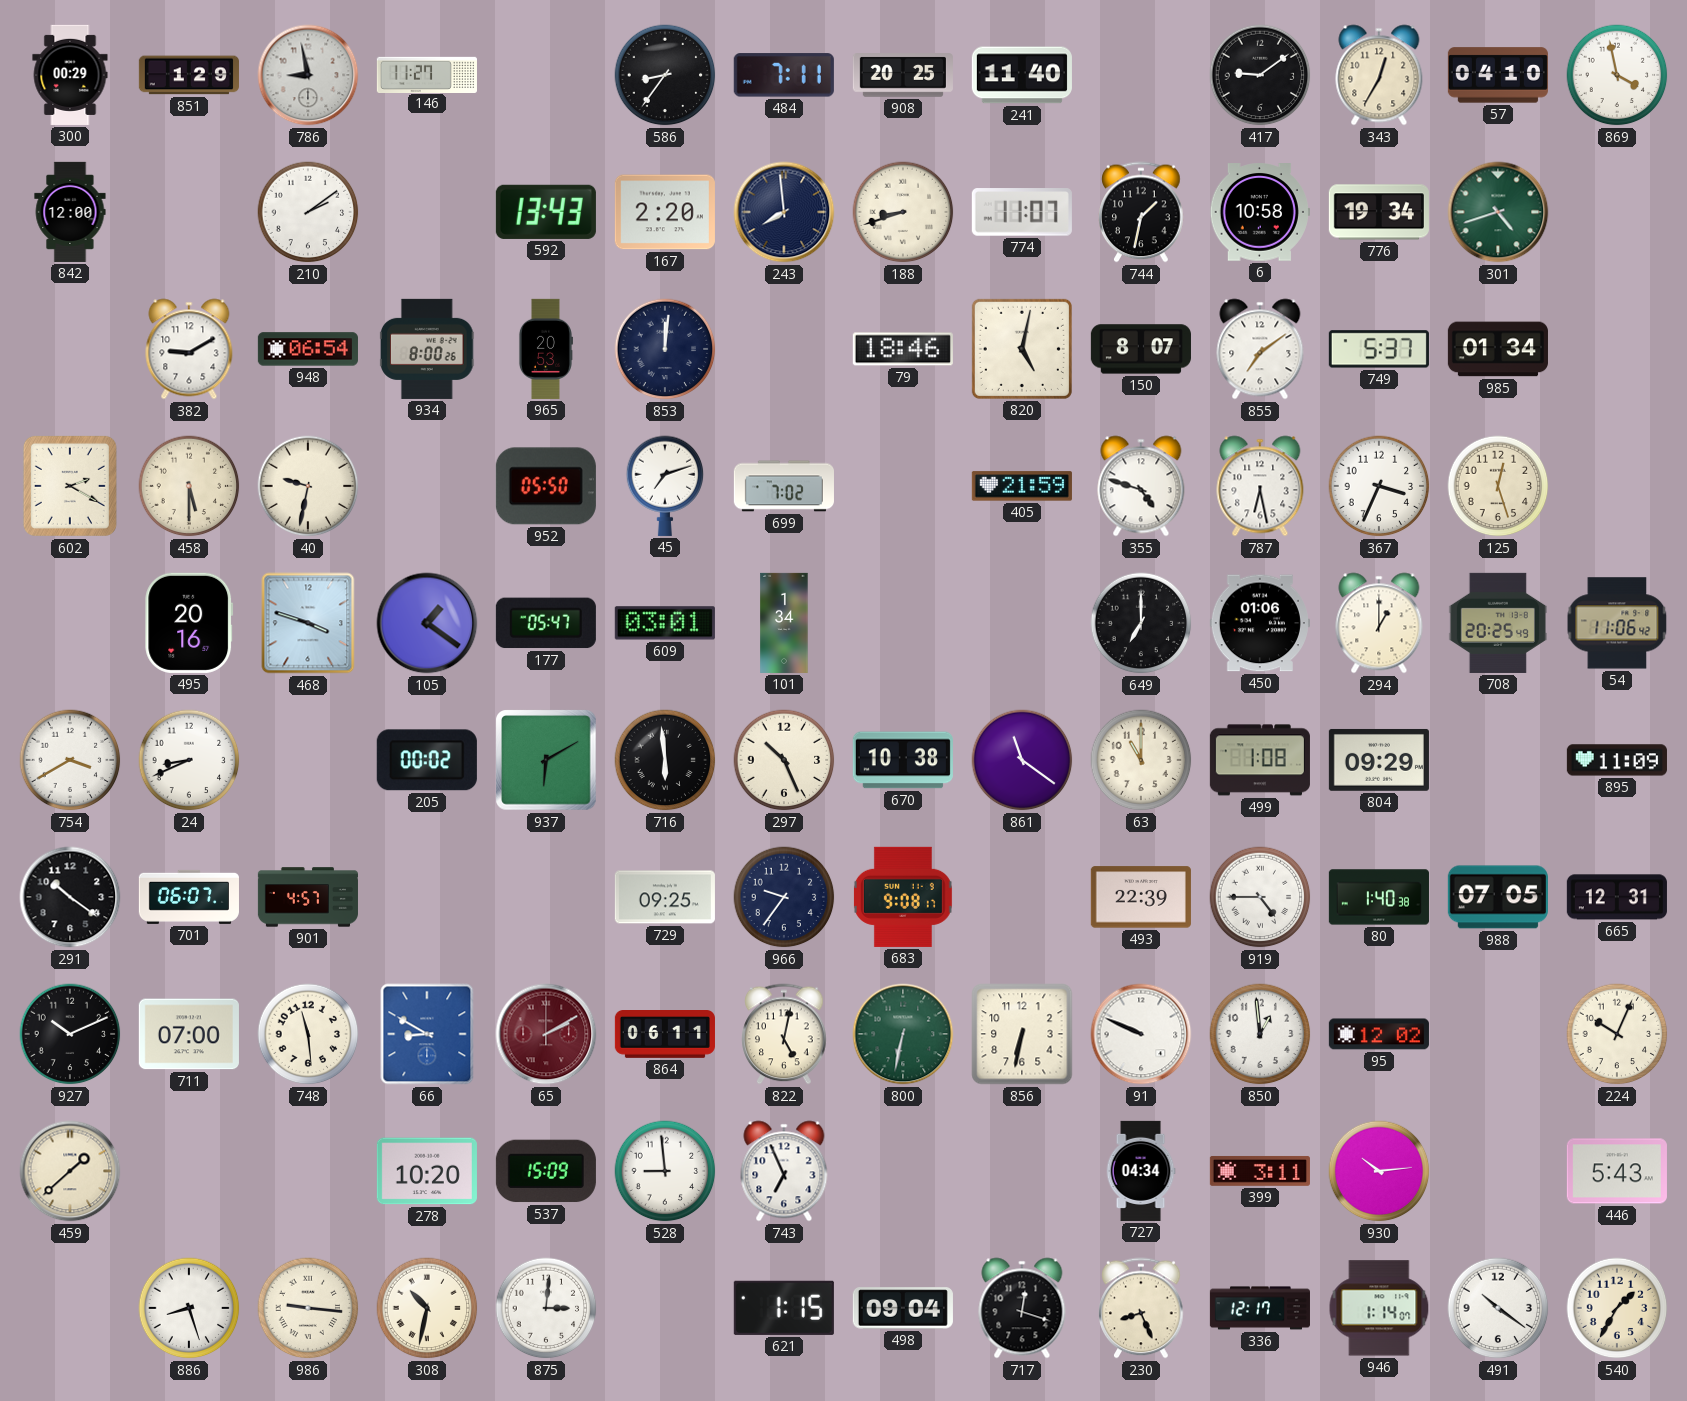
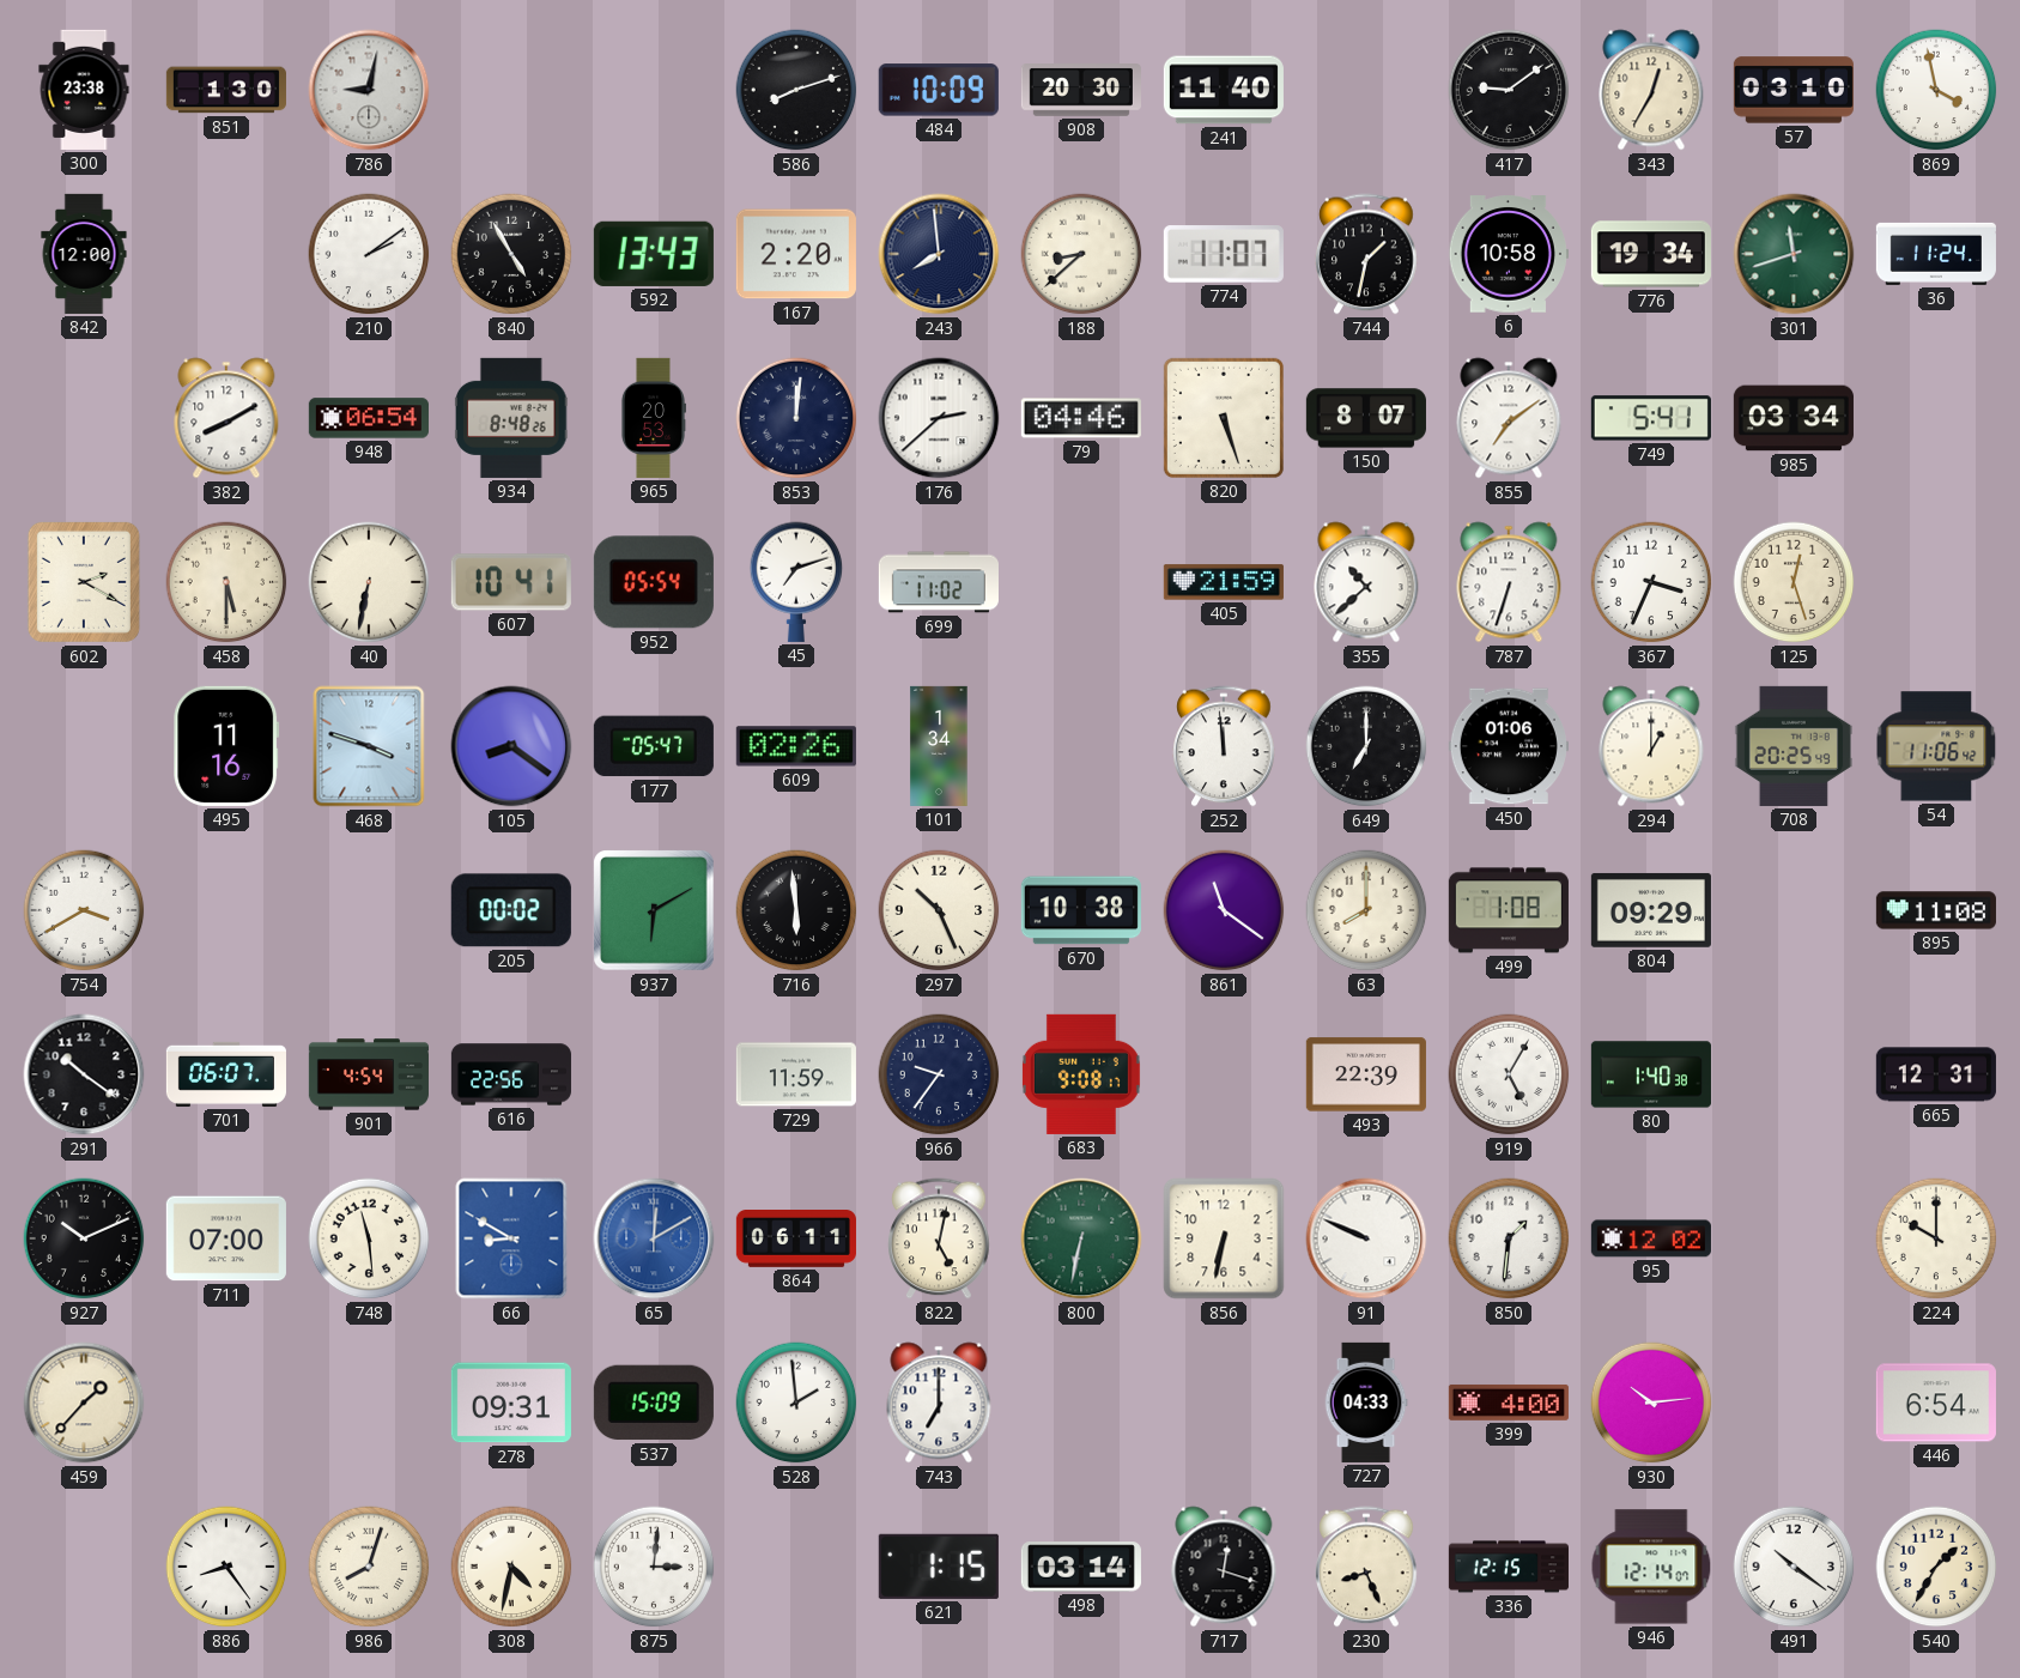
300: 00:29 -> 23:38 (84, 90)
851: 1:29 -> 1:30 (226, 90)
786: 8:58 -> 9:02 (369, 90)
146: 11:27 -> none (427, 74)
586: 8:36 -> 8:12 (796, 90)
484: 7:11 -> 10:09 (939, 90)
908: 20:25 -> 20:30 (1081, 90)
57: 04:10 -> 03:10 (1794, 90)
840: none -> 4:55 (511, 254)
188: 8:42 -> 8:38 (1081, 254)
301: 4:42 -> 11:42 (1794, 254)
36: none -> 11:24 (1936, 254)
382: 9:10 -> 8:10 (226, 418)
934: 8:00 -> 8:48 (512, 418)
176: none -> 2:38 (939, 418)
79: 18:46 -> 04:46 (1081, 418)
820: 5:02 -> 5:27 (1224, 418)
749: 5:37 -> 5:41 (1651, 418)
985: 01:34 -> 03:34 (1794, 418)
40: 9:32 -> 6:32 (369, 582)
607: none -> 10:41 (511, 582)
952: 05:50 -> 05:54 (654, 582)
699: 7:02 -> 11:02 (939, 582)
355: 4:48 -> 10:38 (1366, 582)
787: 6:28 -> 6:33 (1509, 582)
495: 20:16 -> 11:16 (226, 746)
105: 1:21 -> 8:21 (511, 746)
609: 03:01 -> 02:26 (796, 746)
252: none -> 11:59 (1224, 746)
24: 8:41 -> none (189, 760)
63: 11:00 -> 8:00 (1366, 910)
895: 11:09 -> 11:08 (1936, 910)
901: 4:57 -> 4:54 (369, 1074)
616: none -> 22:56 (510, 1074)
729: 09:25 -> 11:59 (796, 1074)
919: 4:45 -> 5:05 (1509, 1074)
988: 07:05 -> none (1498, 897)
65: 2:10 -> 12:10 (654, 1238)
65 dial: burgundy -> blue (654, 1238)
850: 12:59 -> 1:31 (1509, 1238)
224: 10:04 -> 10:00 (1936, 1238)
459: 1:38 -> 1:37 (84, 1403)
278: 10:20 -> 09:31 (511, 1403)
528: 8:59 -> 1:59 (796, 1403)
743: 6:56 -> 7:00 (939, 1403)
727: 04:34 -> 04:33 (1366, 1403)
399: 3:11 -> 4:00 (1509, 1403)
446: 5:43 -> 6:54 (1936, 1403)
886: 8:27 -> 8:24 (226, 1567)
986: 9:16 -> 8:03 (369, 1567)
308: 10:32 -> 4:32 (511, 1567)
498: 09:04 -> 03:14 (1081, 1567)
336: 12:17 -> 12:15 (1508, 1567)
946: 1:14 -> 12:14 (1651, 1567)
